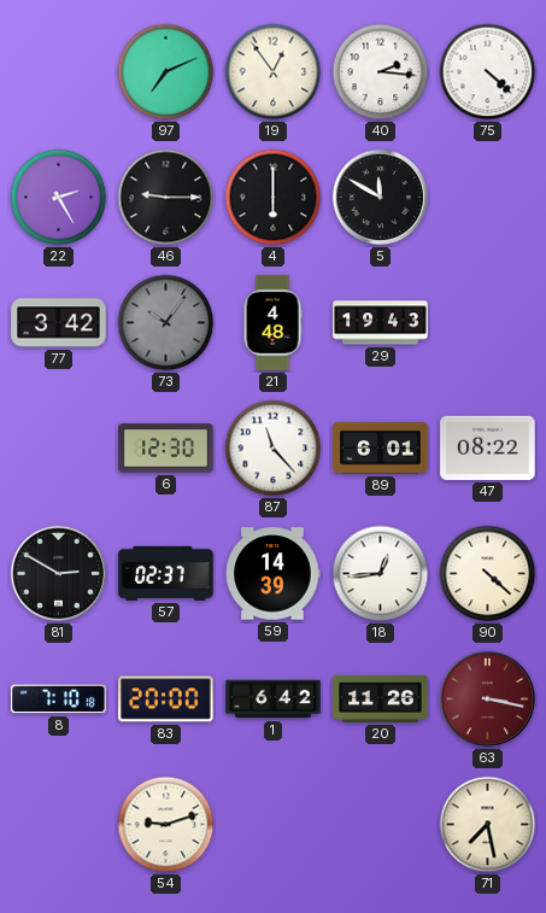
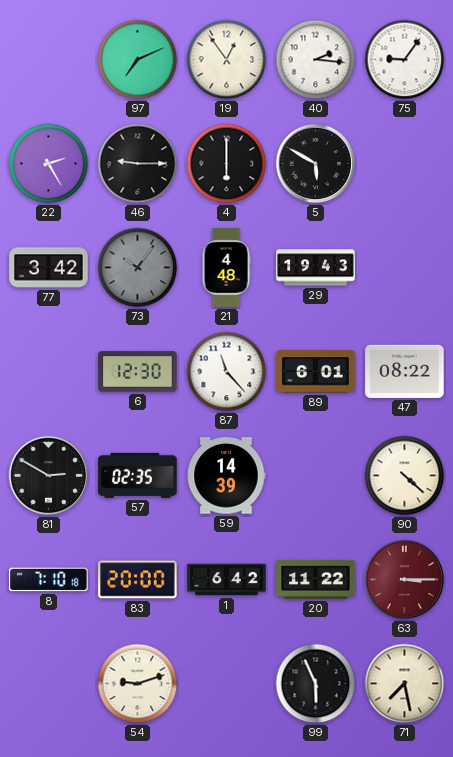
75: 4:22 -> 9:06 (405, 60)
5: 11:50 -> 5:50 (316, 164)
57: 02:37 -> 02:35 (138, 475)
18: 12:44 -> none (381, 574)
20: 11:26 -> 11:22 (316, 579)
63: 3:17 -> 3:15 (405, 580)
99: none -> 5:56 (316, 684)
